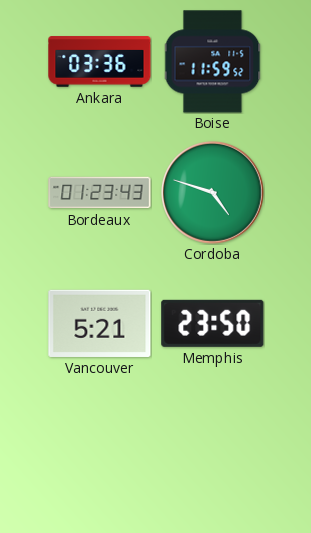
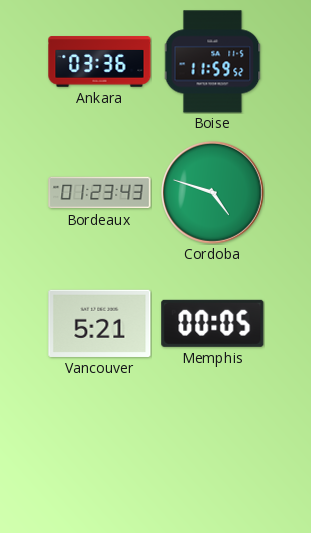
Memphis: 23:50 -> 00:05 (213, 323)
